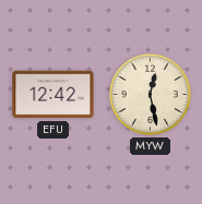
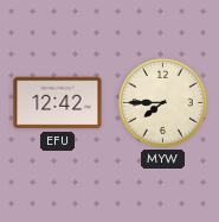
MYW: 12:28 -> 7:45 (162, 102)
